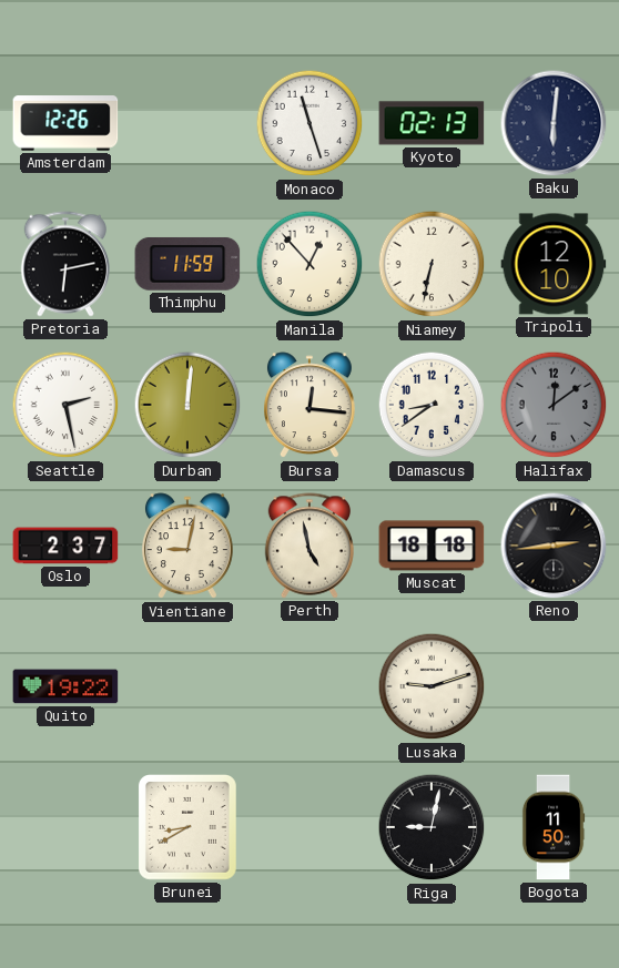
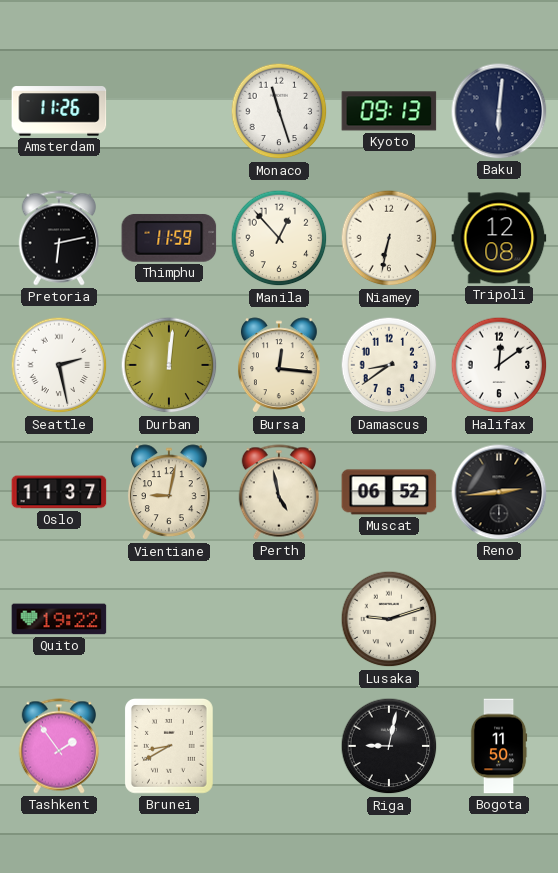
Amsterdam: 12:26 -> 11:26 (59, 111)
Kyoto: 02:13 -> 09:13 (389, 111)
Tripoli: 12:10 -> 12:08 (499, 238)
Halifax dial: grey -> white (499, 365)
Oslo: 2:37 -> 11:37 (59, 492)
Muscat: 18:18 -> 06:52 (389, 492)
Tashkent: none -> 1:54 (58, 746)
